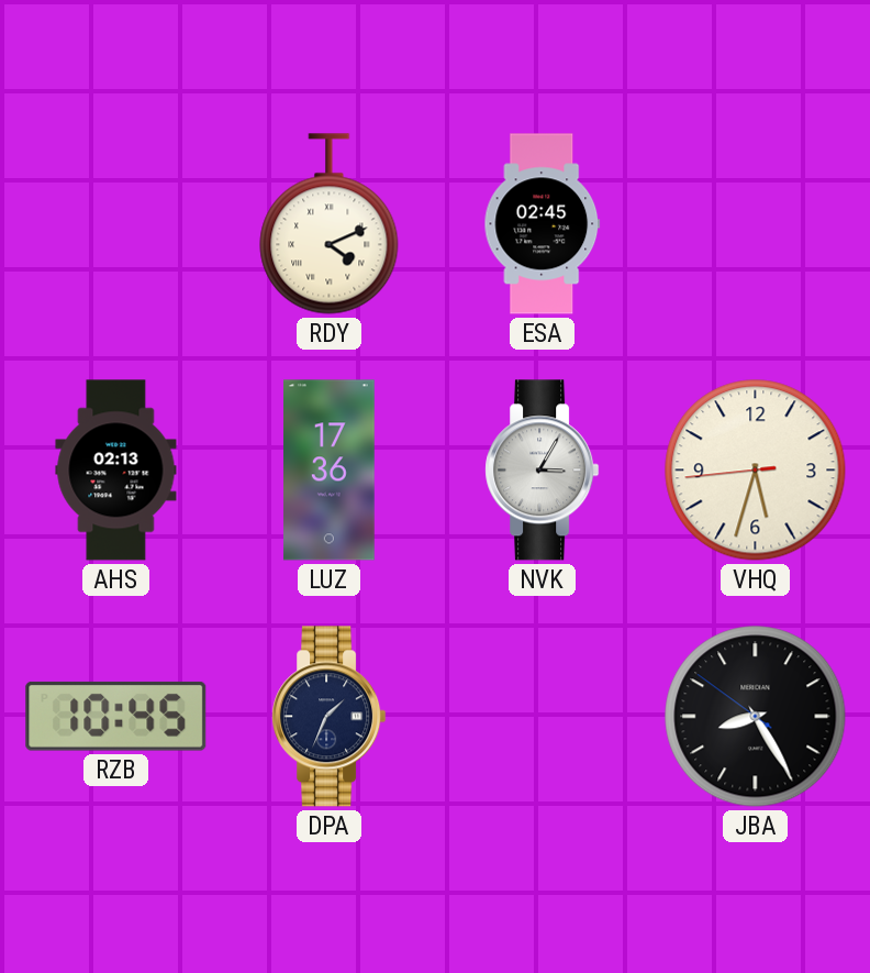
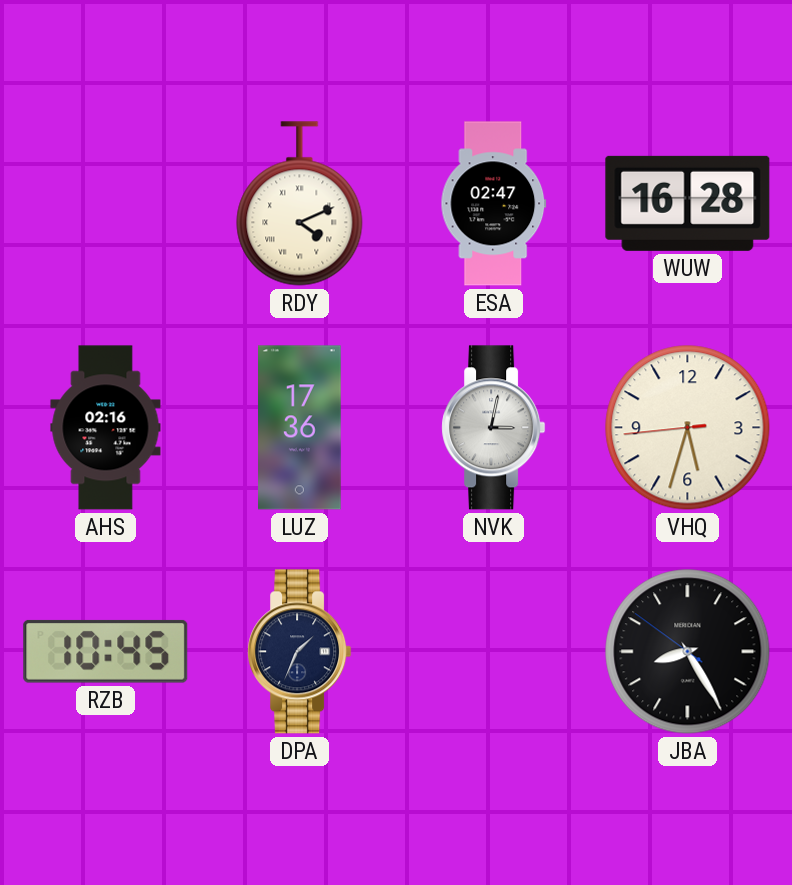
ESA: 02:45 -> 02:47 (494, 204)
WUW: none -> 16:28 (688, 203)
AHS: 02:13 -> 02:16 (106, 428)
NVK: 3:05 -> 3:02 (494, 428)
